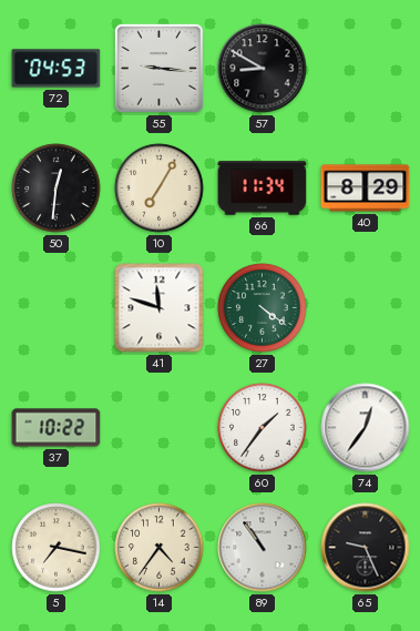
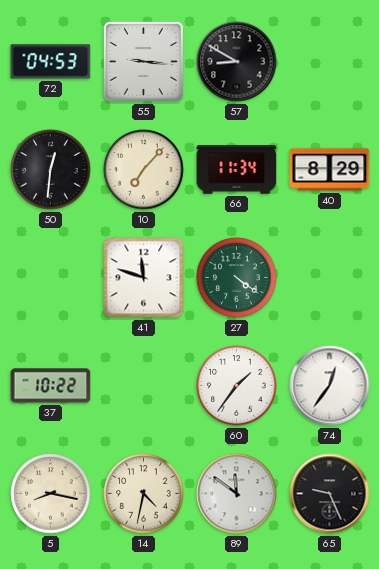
10: 7:05 -> 7:07 (144, 170)
5: 7:17 -> 8:17 (51, 494)
14: 4:36 -> 4:32 (144, 494)
89: 10:54 -> 11:51 (237, 494)
